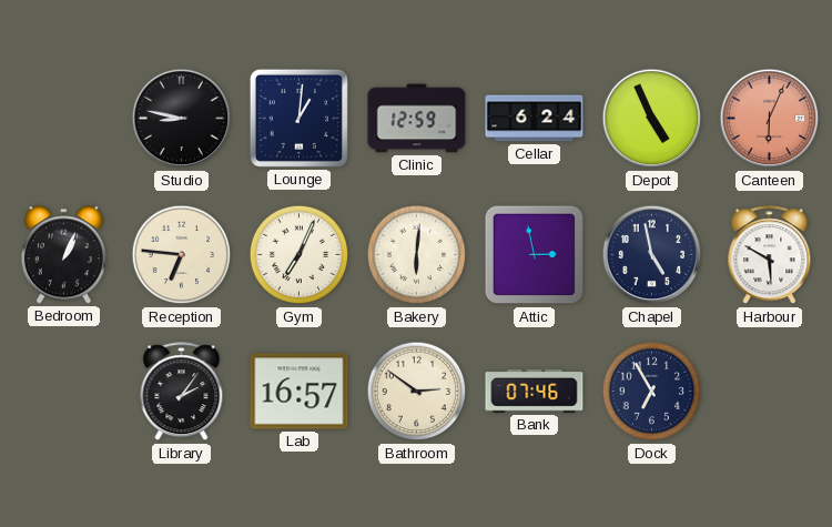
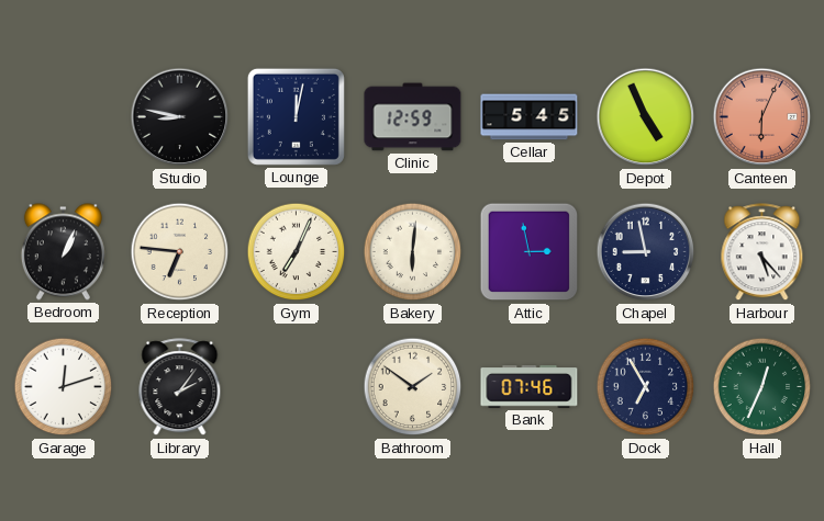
Lounge: 1:01 -> 12:02 (296, 116)
Cellar: 6:24 -> 5:45 (530, 117)
Chapel: 4:58 -> 8:58 (646, 252)
Harbour: 5:50 -> 5:23 (762, 252)
Garage: none -> 12:12 (64, 387)
Lab: 16:57 -> none (300, 392)
Bathroom: 2:51 -> 1:51 (413, 387)
Hall: none -> 12:34 (762, 387)
